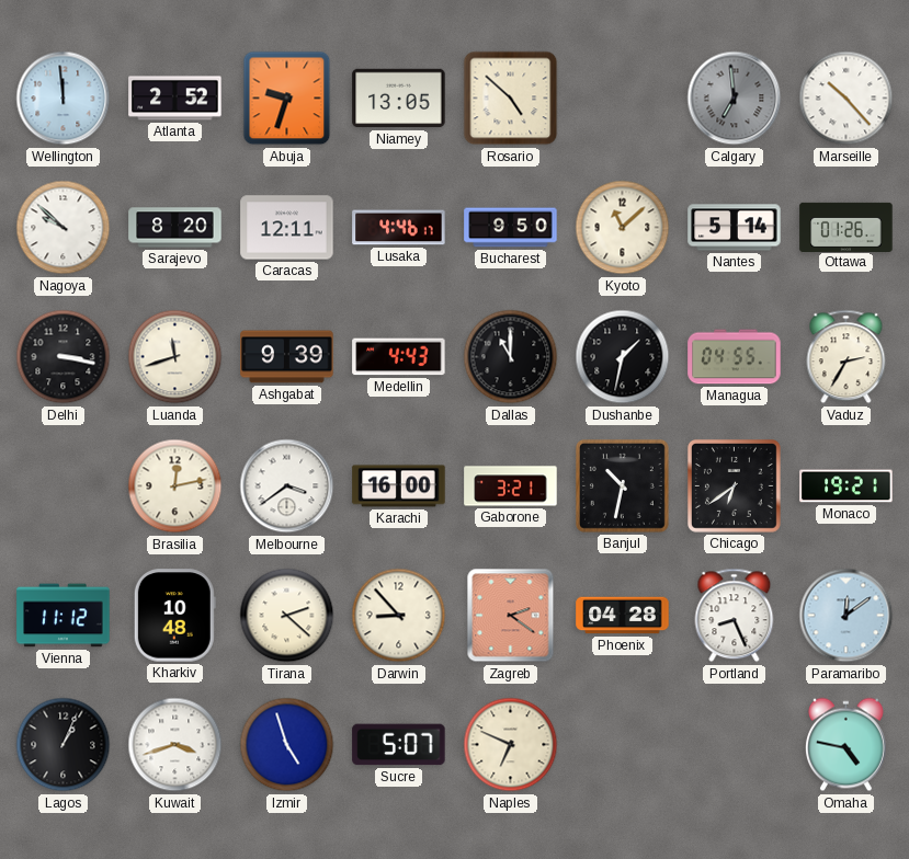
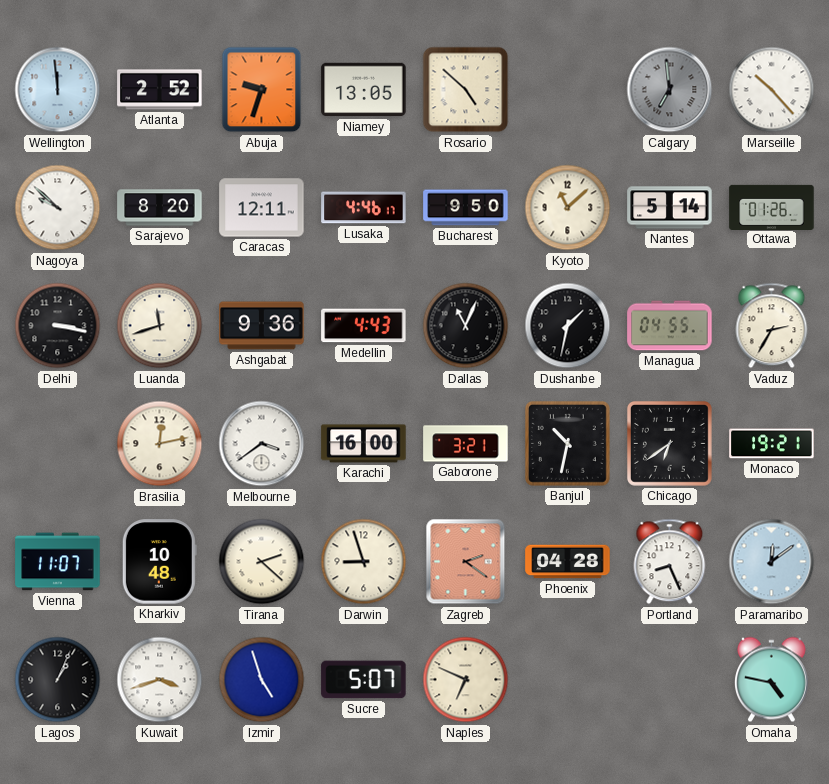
Ashgabat: 9:39 -> 9:36 (262, 326)
Dallas: 11:00 -> 11:04 (466, 326)
Vienna: 11:12 -> 11:07 (58, 562)
Darwin: 8:53 -> 8:57 (364, 562)
